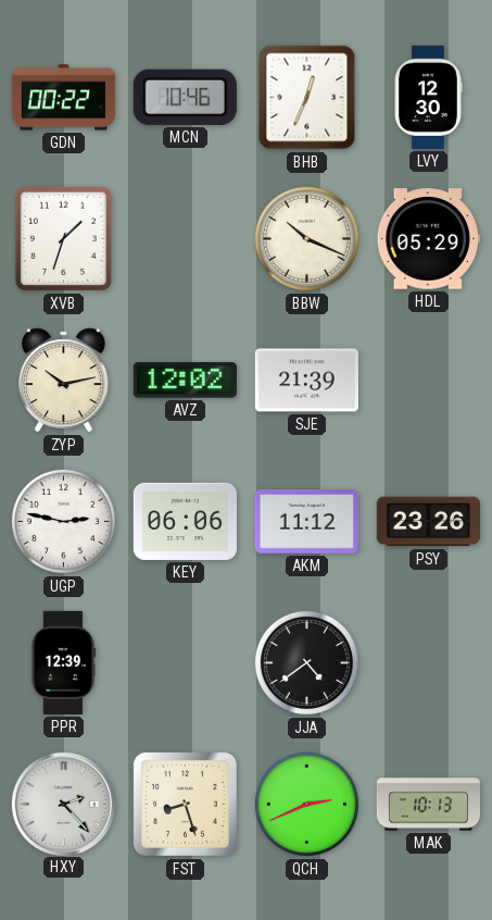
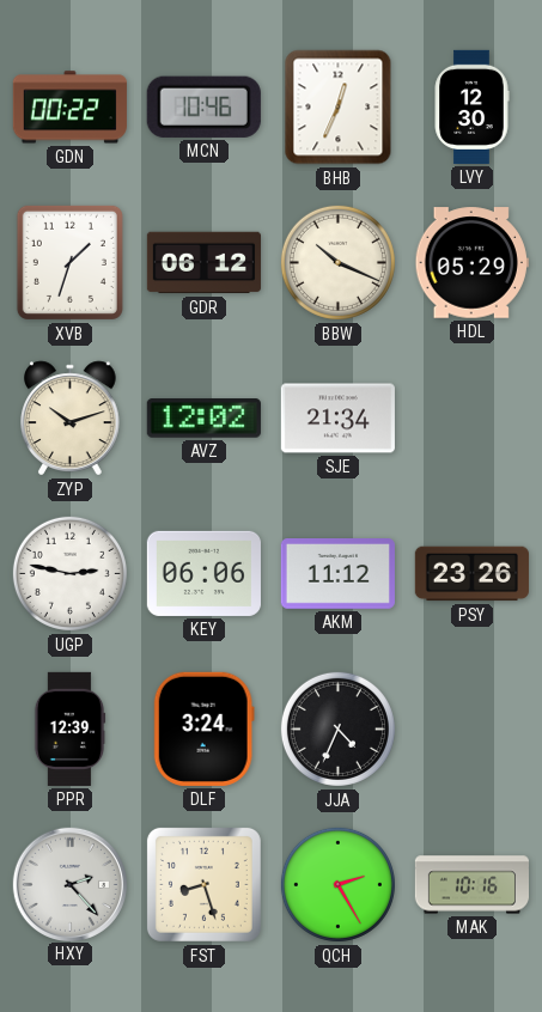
GDR: none -> 06:12 (203, 263)
ZYP: 10:13 -> 10:12 (71, 419)
SJE: 21:39 -> 21:34 (337, 419)
DLF: none -> 3:24 (203, 728)
JJA: 4:39 -> 4:34 (337, 728)
QCH: 2:41 -> 2:25 (337, 884)
MAK: 10:13 -> 10:16 (471, 885)
